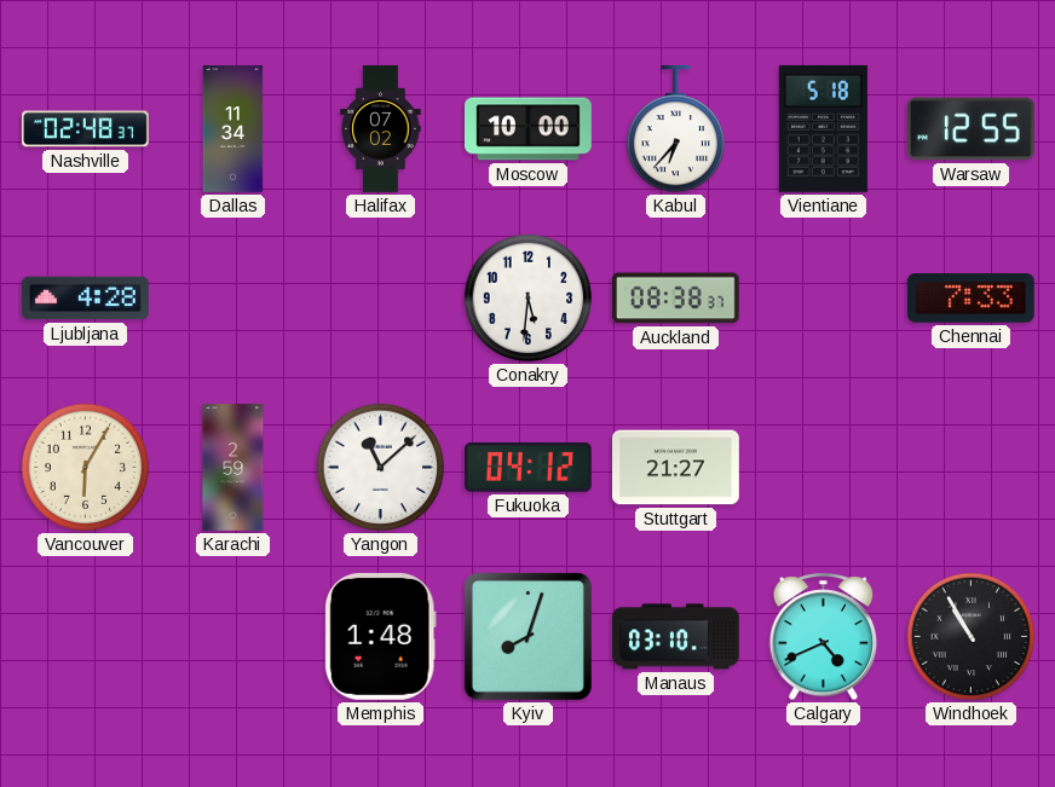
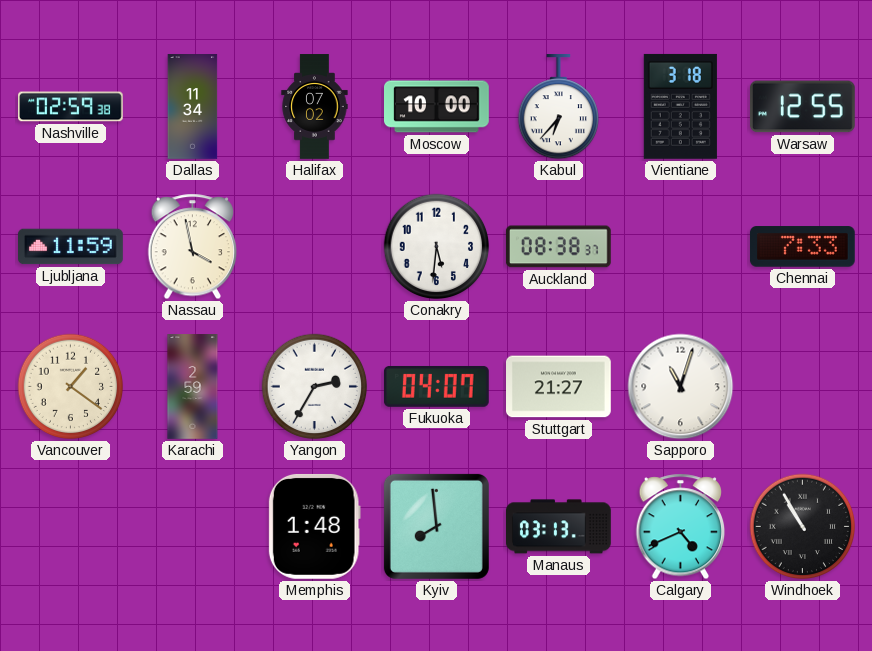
Nashville: 02:48 -> 02:59 (71, 107)
Vientiane: 5:18 -> 3:18 (680, 106)
Ljubljana: 4:28 -> 11:59 (71, 247)
Nassau: none -> 3:58 (193, 247)
Vancouver: 6:05 -> 1:21 (71, 387)
Yangon: 11:08 -> 2:35 (315, 387)
Fukuoka: 04:12 -> 04:07 (436, 386)
Sapporo: none -> 11:03 (681, 387)
Kyiv: 8:03 -> 7:59 (436, 526)
Manaus: 03:10 -> 03:13 (559, 527)
